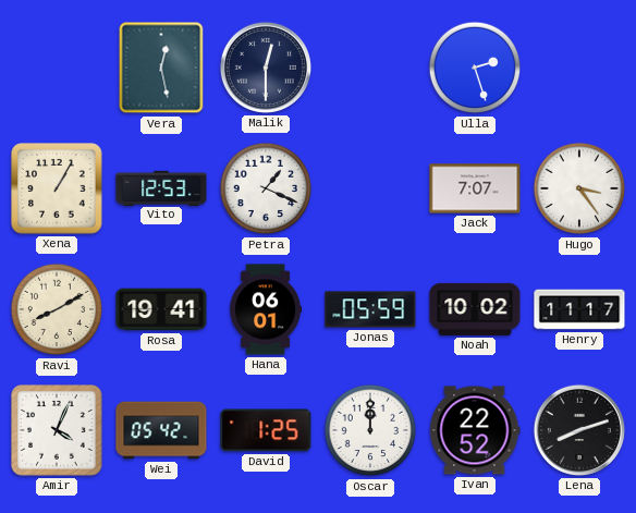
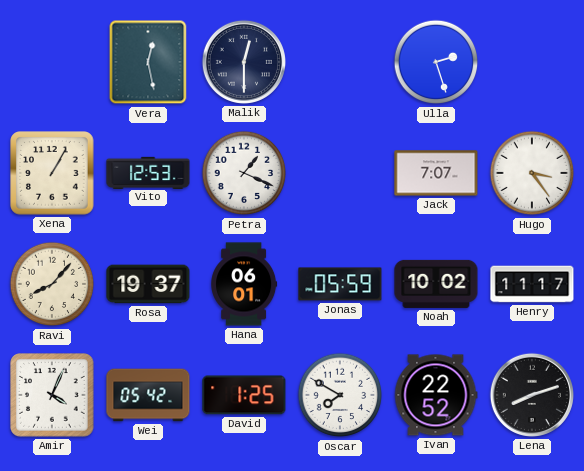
Ravi: 8:10 -> 8:07 (52, 284)
Rosa: 19:41 -> 19:37 (148, 284)
Oscar: 12:00 -> 7:50 (340, 395)
